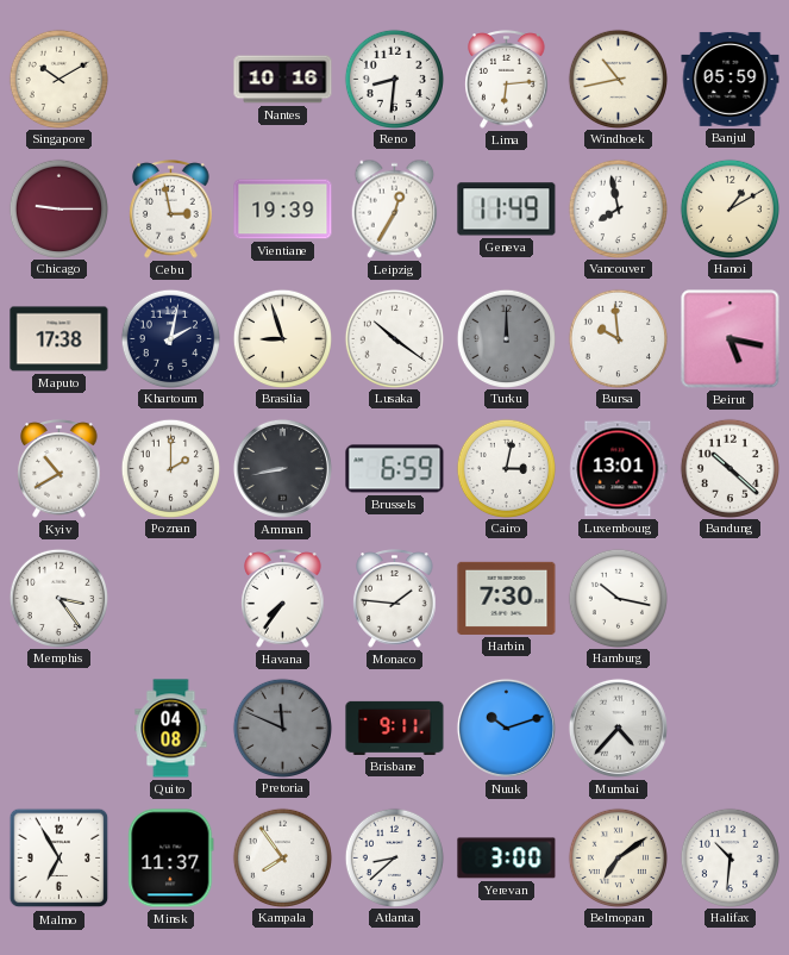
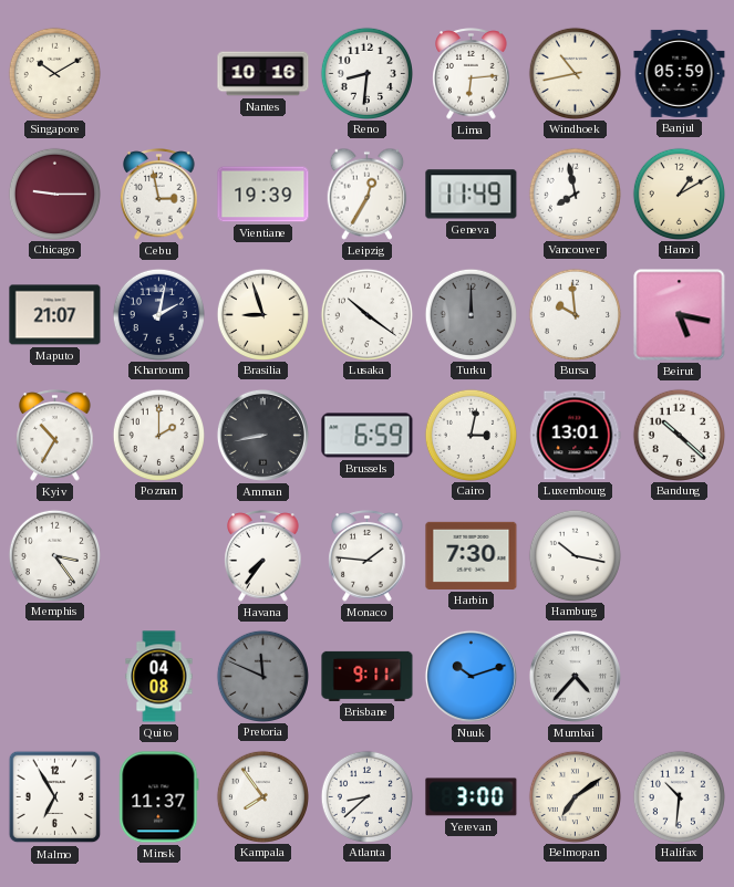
Maputo: 17:38 -> 21:07 (55, 315)
Kyiv: 10:40 -> 10:35 (55, 436)
